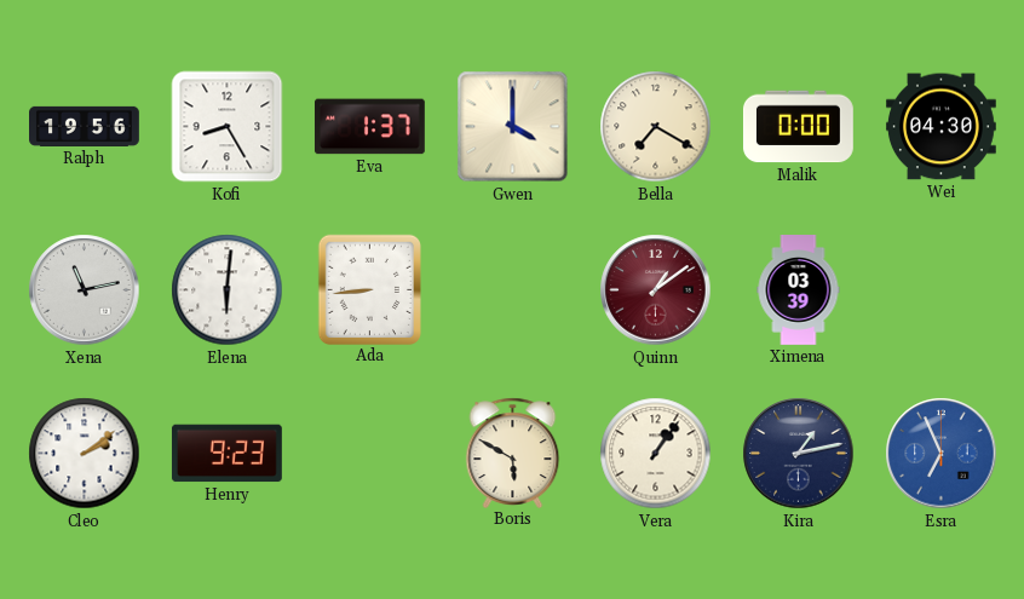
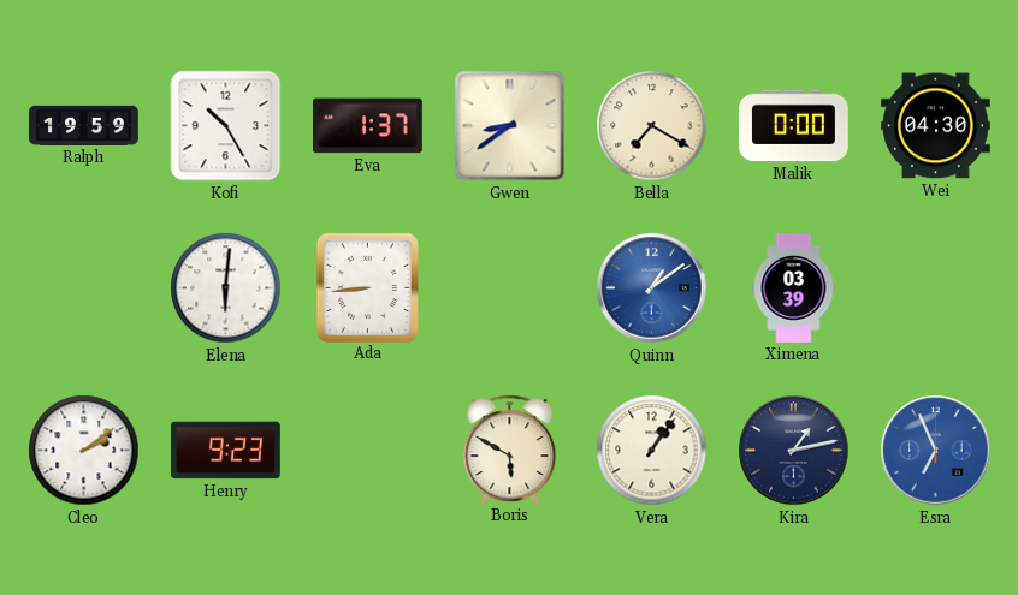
Ralph: 19:56 -> 19:59 (84, 125)
Kofi: 8:25 -> 10:25 (226, 126)
Gwen: 4:00 -> 8:39 (510, 126)
Xena: 11:13 -> none (85, 290)
Quinn dial: burgundy -> blue (652, 288)
